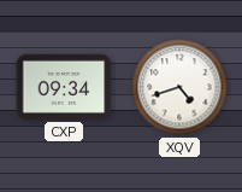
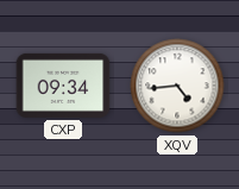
XQV: 4:42 -> 4:44 (177, 86)
